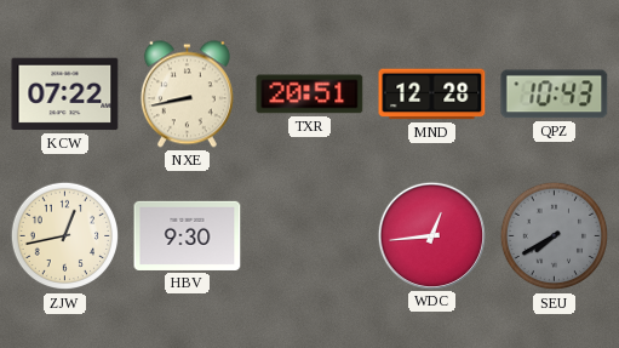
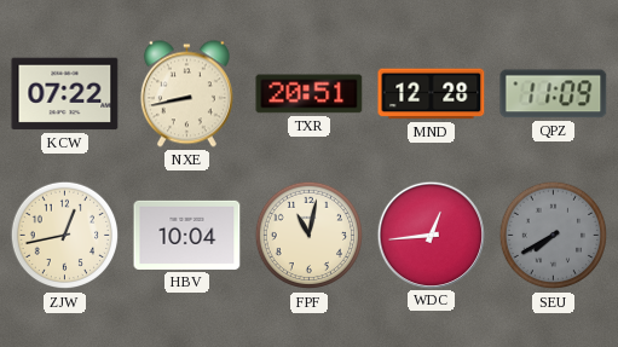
QPZ: 10:43 -> 11:09 (554, 94)
HBV: 9:30 -> 10:04 (187, 235)
FPF: none -> 11:02 (310, 236)
